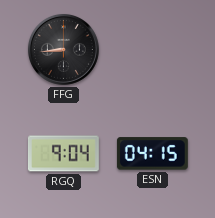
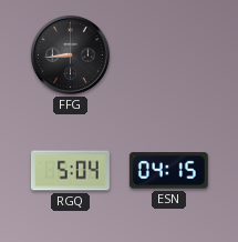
RGQ: 9:04 -> 5:04 (70, 171)
